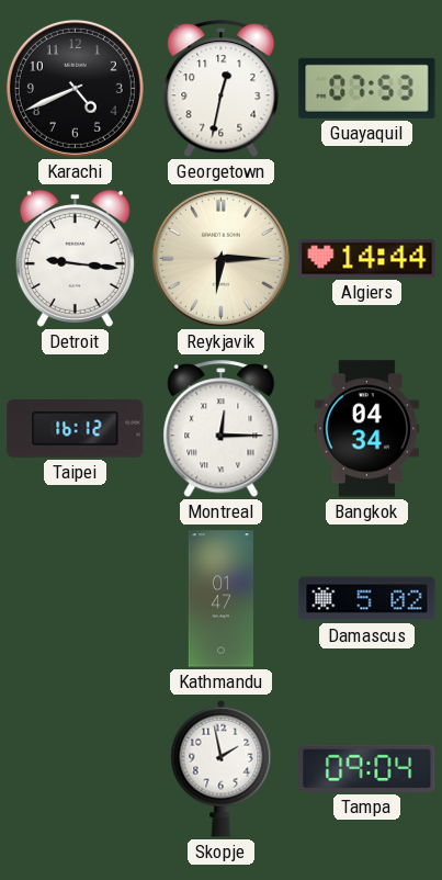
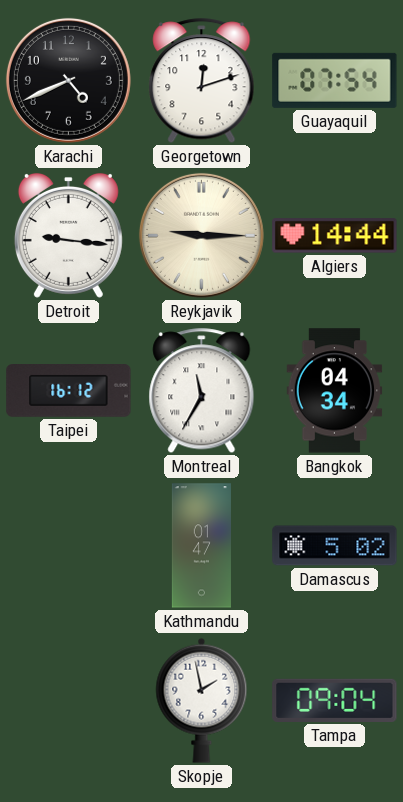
Georgetown: 12:32 -> 12:12 (202, 81)
Guayaquil: 07:53 -> 07:54 (335, 80)
Reykjavik: 6:15 -> 9:15 (201, 235)
Montreal: 12:15 -> 11:35 (202, 391)
